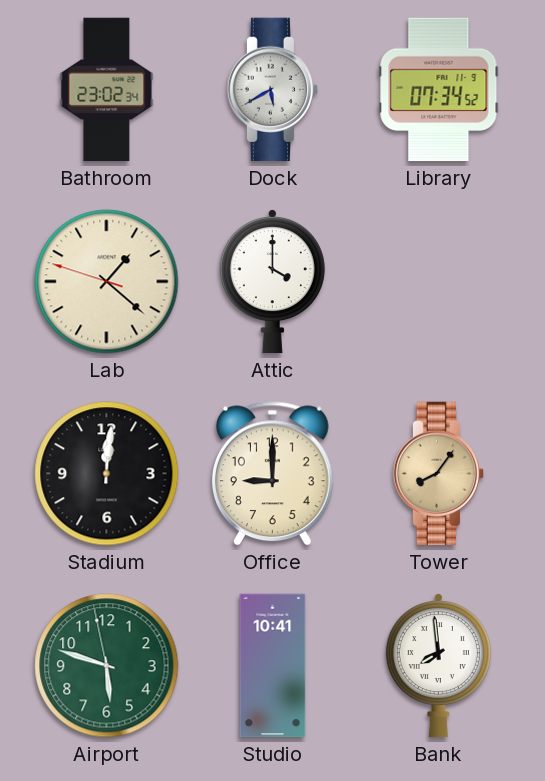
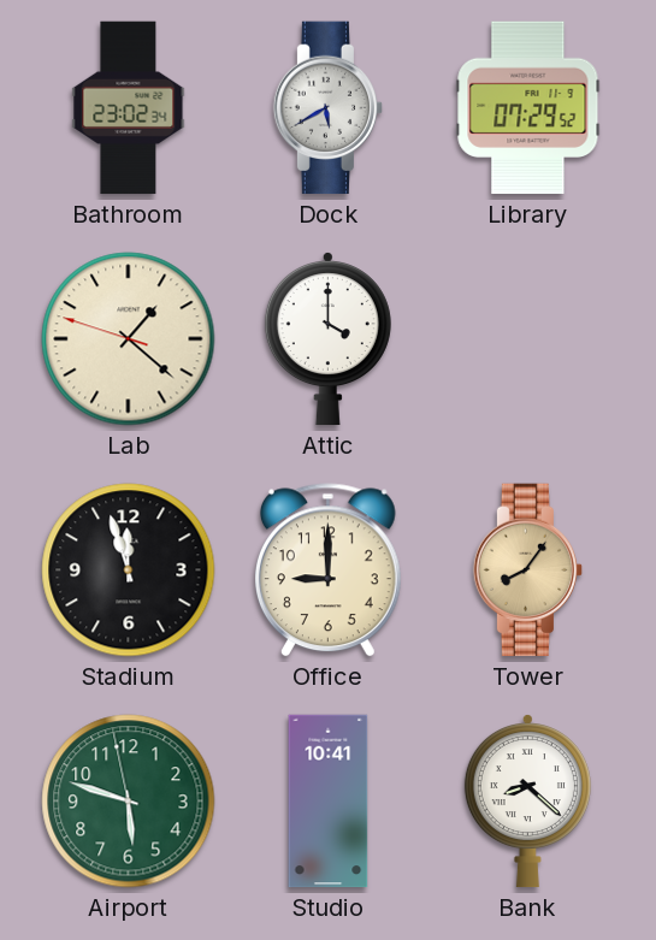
Library: 07:34 -> 07:29 (528, 108)
Stadium: 12:01 -> 11:57 (129, 570)
Bank: 7:59 -> 8:22 (527, 800)
